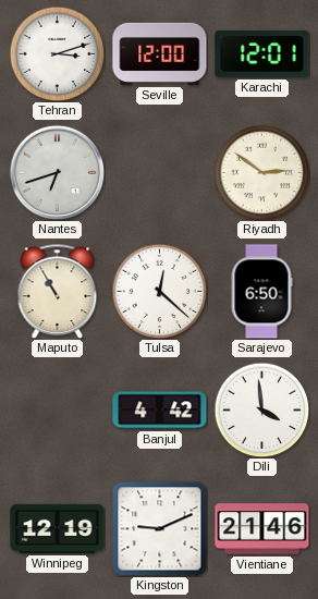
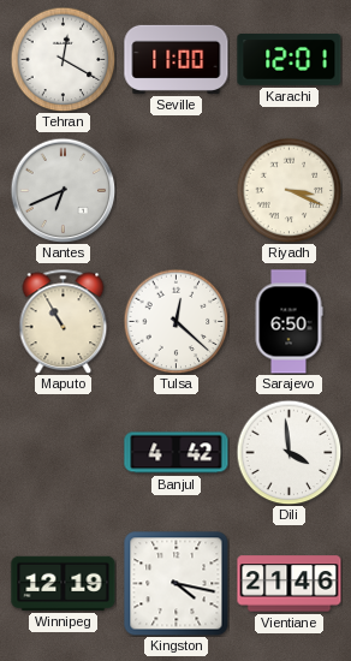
Tehran: 3:12 -> 12:20 (63, 59)
Seville: 12:00 -> 11:00 (177, 59)
Nantes: 6:42 -> 6:41 (63, 190)
Riyadh: 2:51 -> 3:19 (288, 190)
Kingston: 9:11 -> 4:17 (177, 584)
